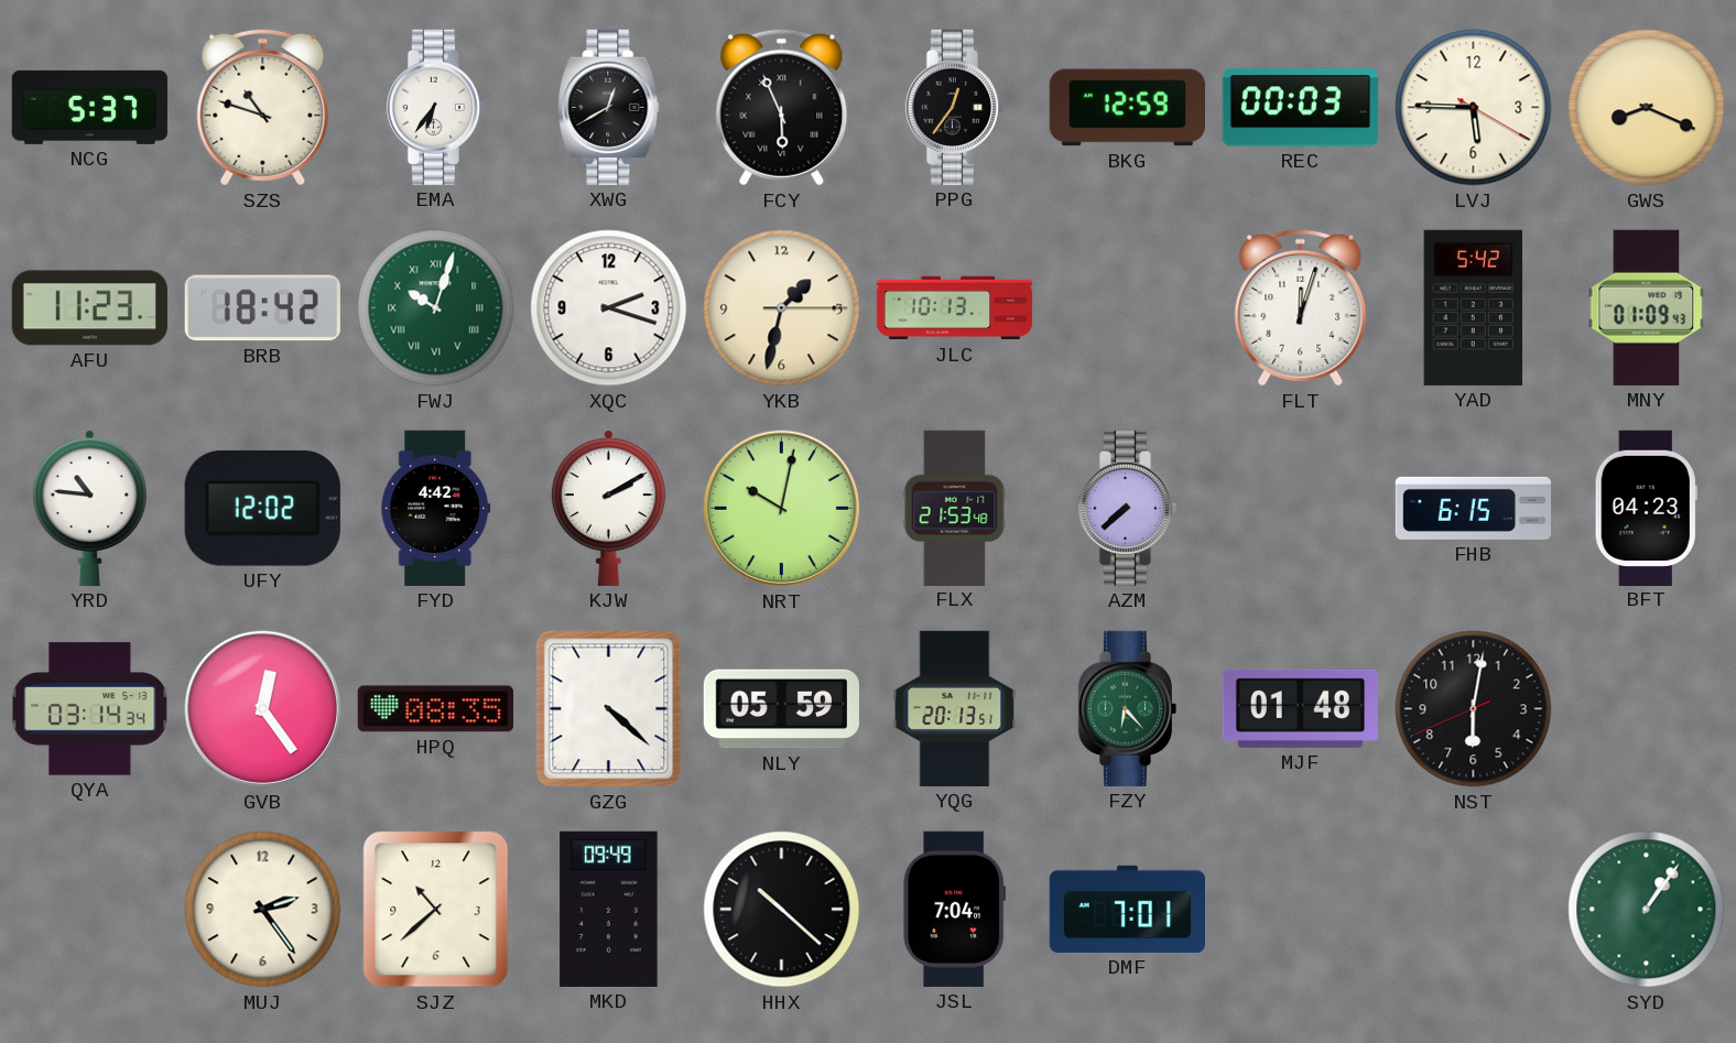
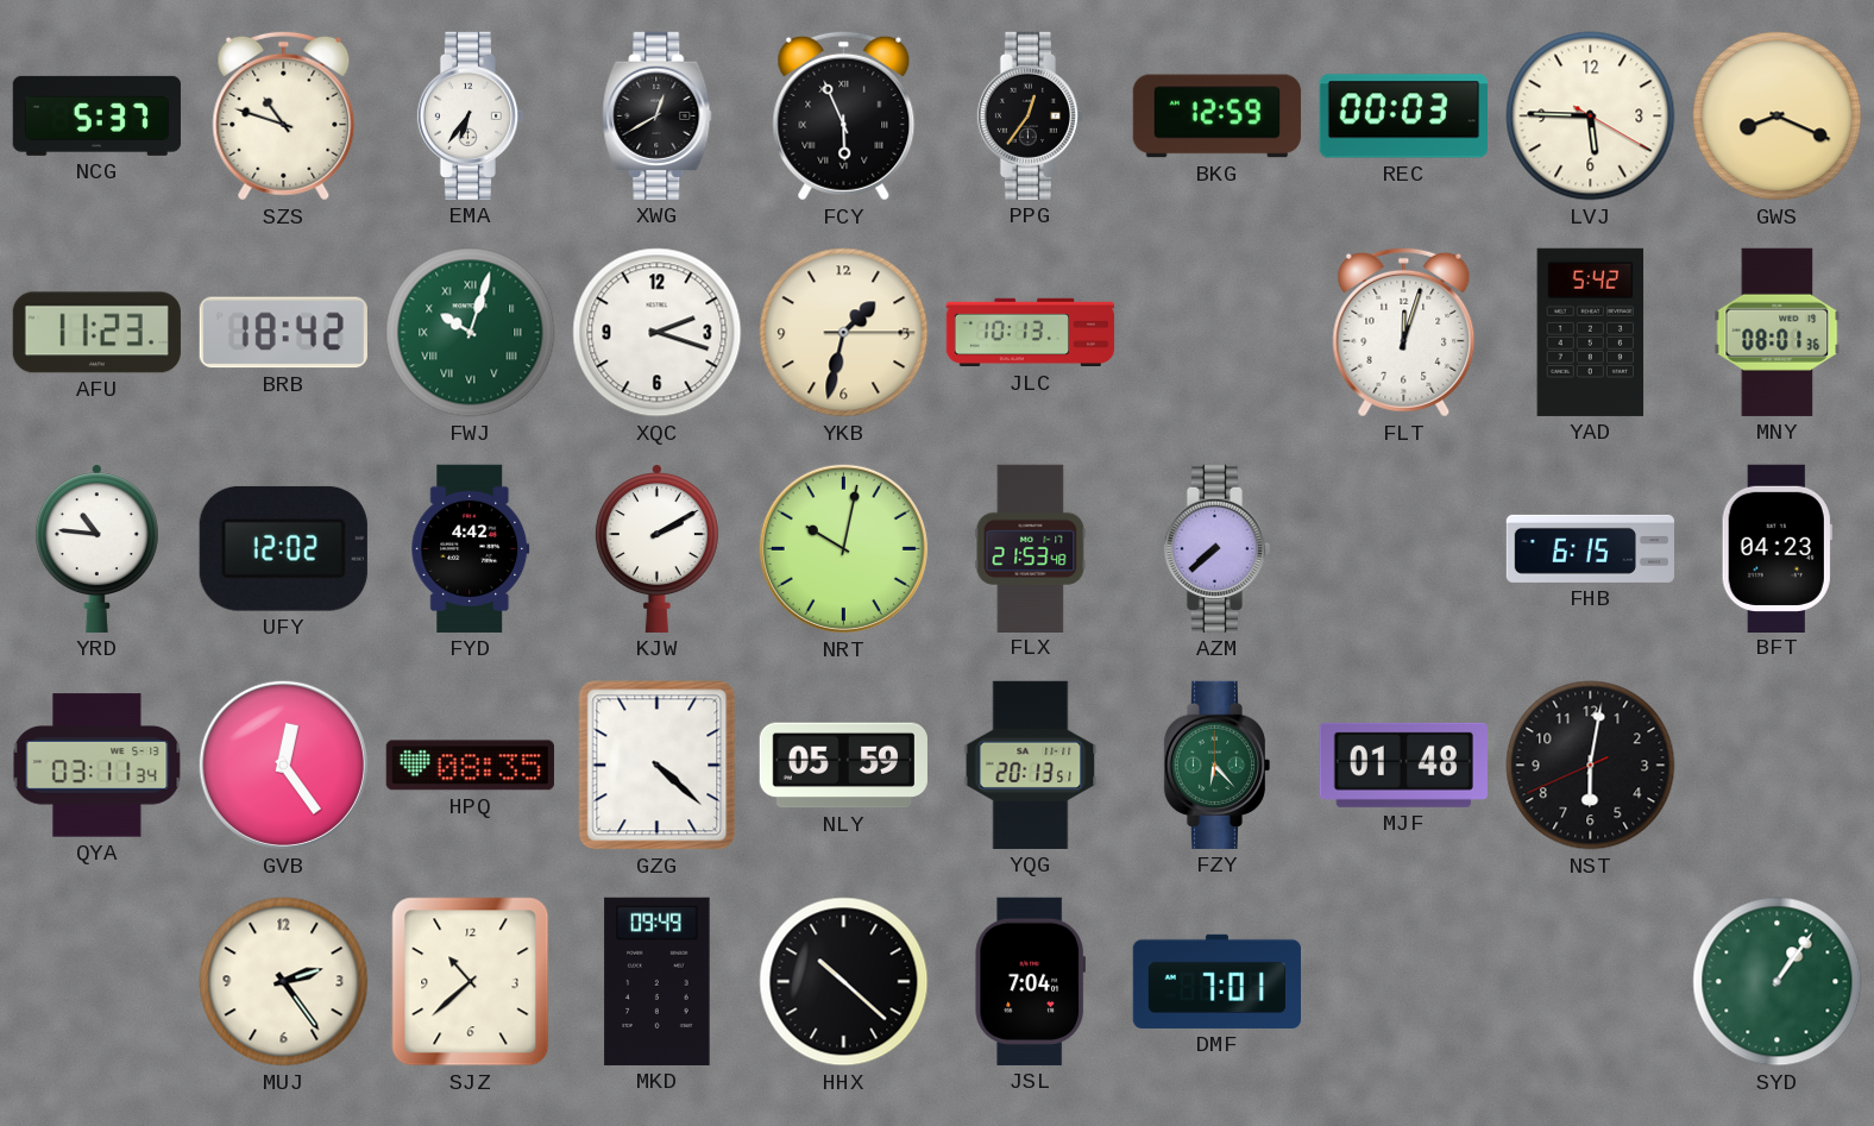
MNY: 01:09 -> 08:01 (1778, 332)
QYA: 03:14 -> 03:11 (98, 766)
